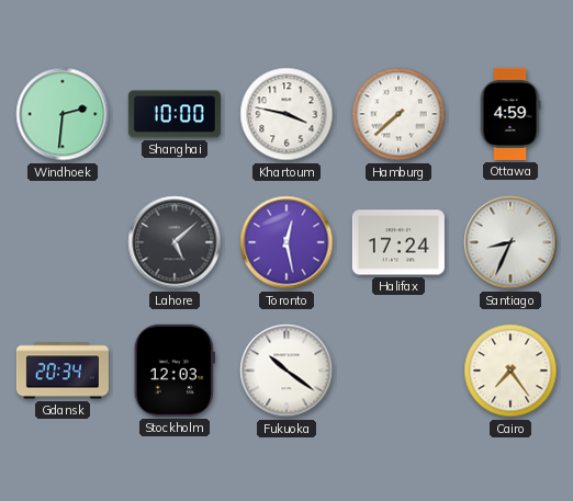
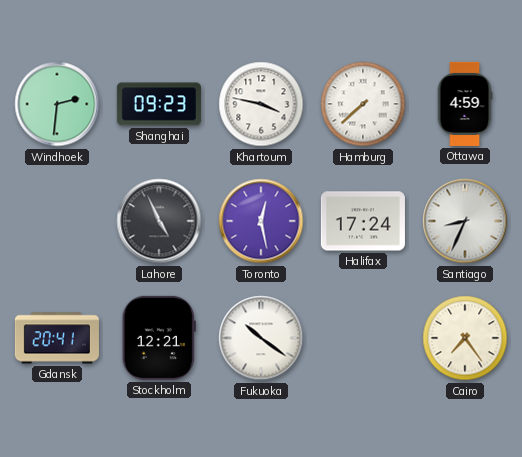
Shanghai: 10:00 -> 09:23 (159, 104)
Lahore: 5:08 -> 4:56 (159, 221)
Gdansk: 20:34 -> 20:41 (57, 338)
Stockholm: 12:03 -> 12:21 (159, 338)
